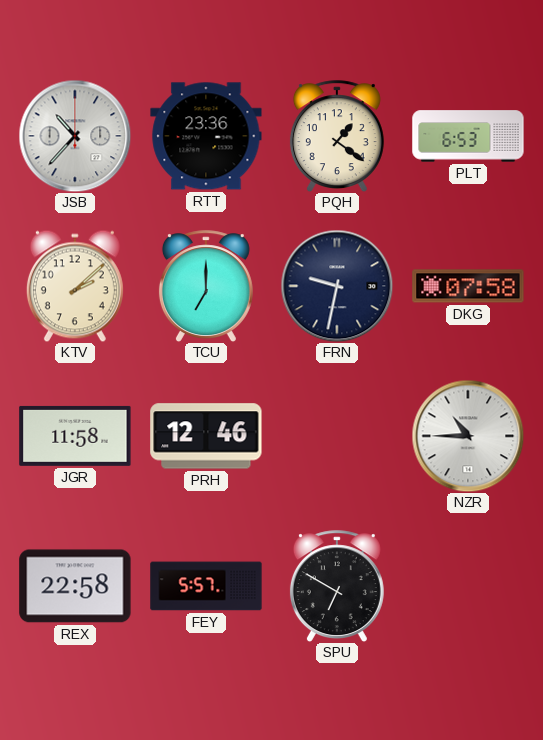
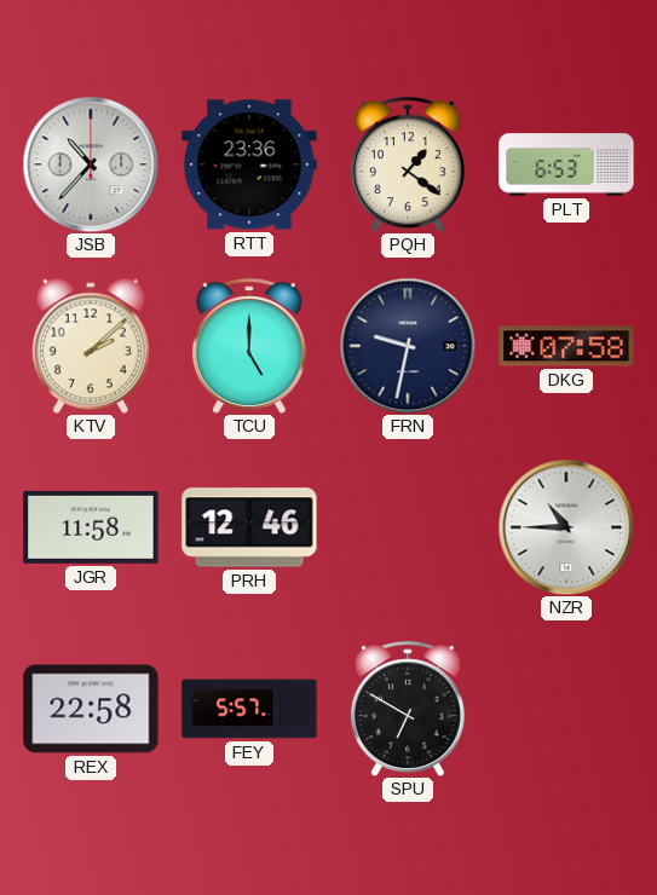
TCU: 7:00 -> 5:00 (249, 346)
